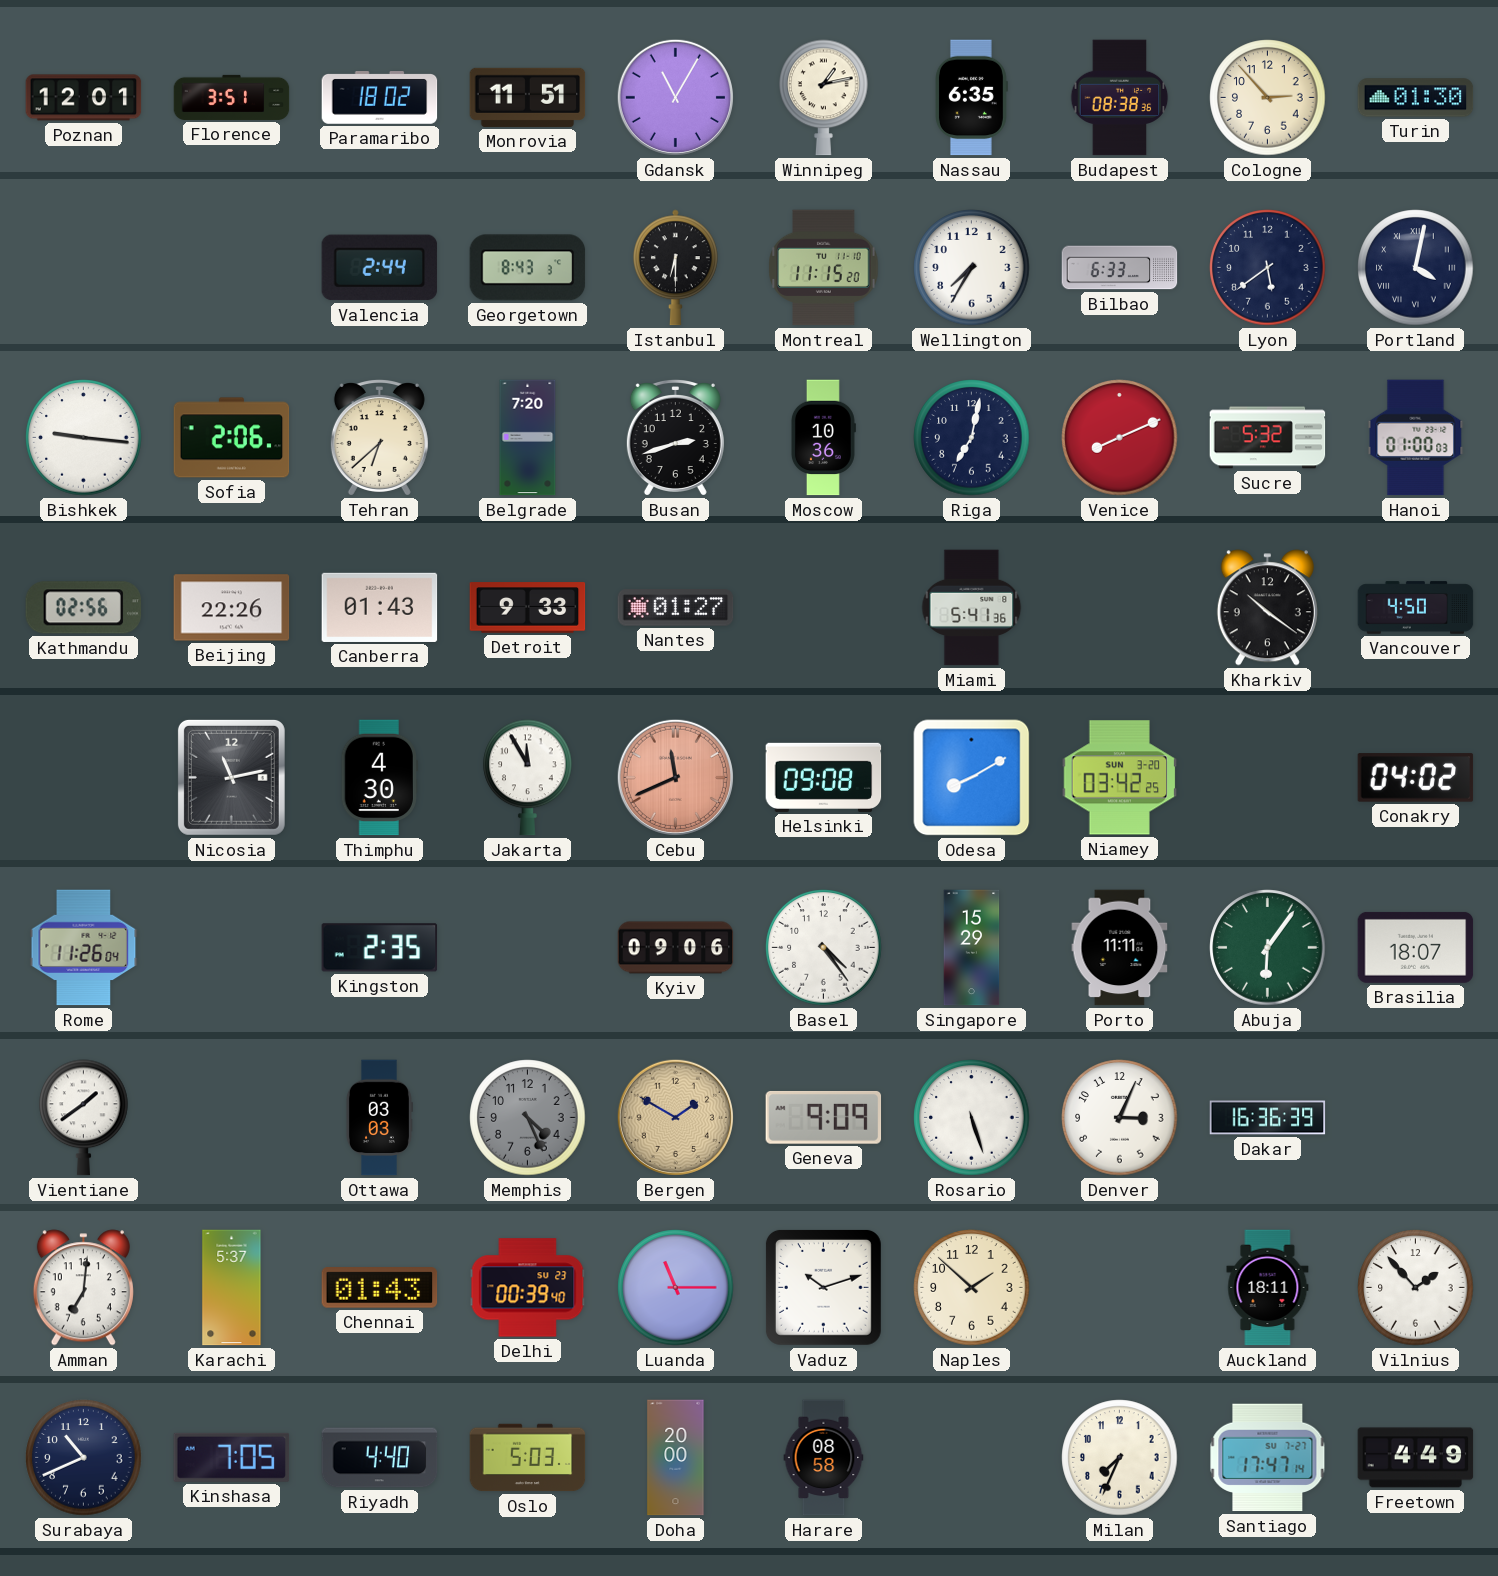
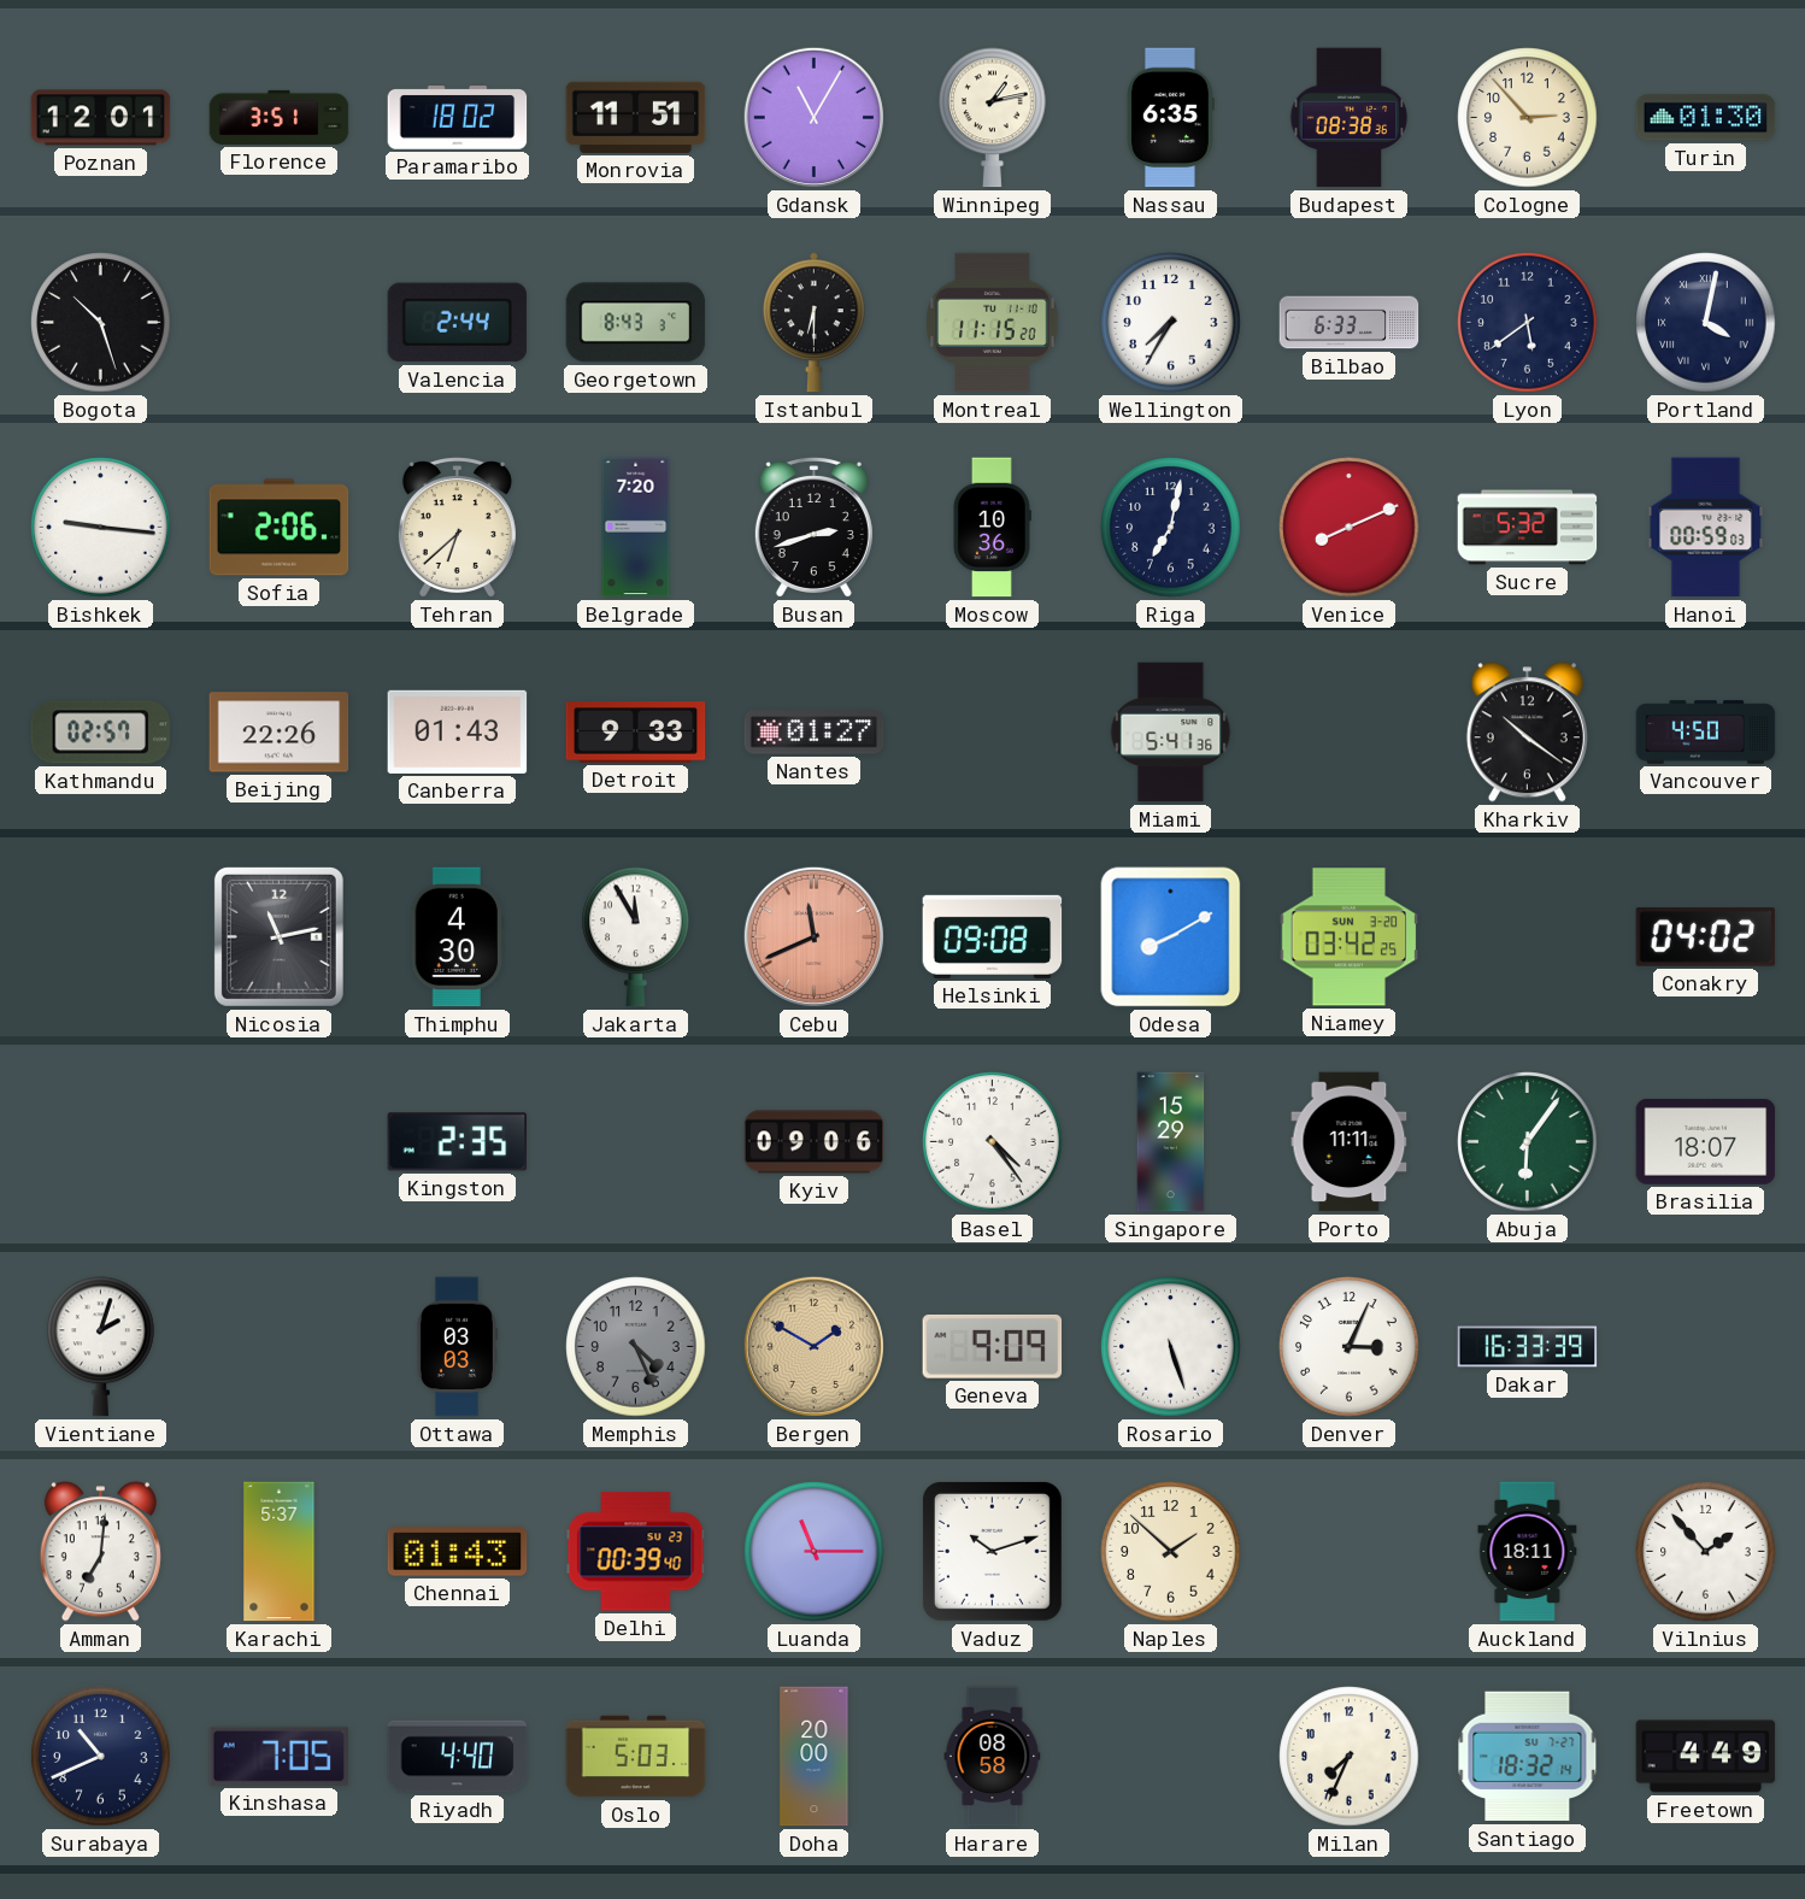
Bogota: none -> 10:27 (101, 323)
Hanoi: 01:00 -> 00:59 (1706, 528)
Kathmandu: 02:56 -> 02:57 (101, 733)
Rome: 11:26 -> none (84, 948)
Vientiane: 1:39 -> 2:03 (101, 1347)
Dakar: 16:36 -> 16:33 (1528, 1347)
Santiago: 17:47 -> 18:32 (1528, 1757)
